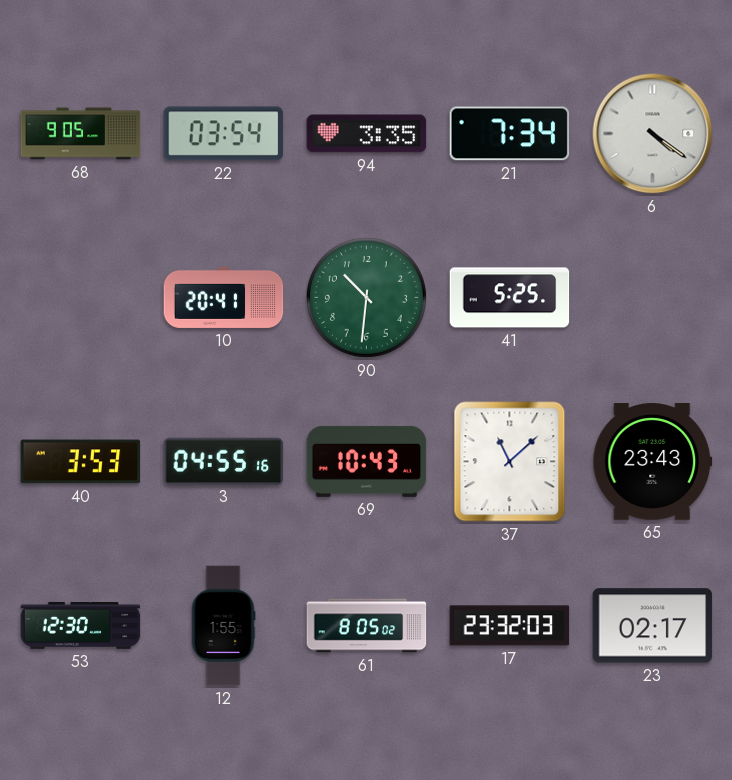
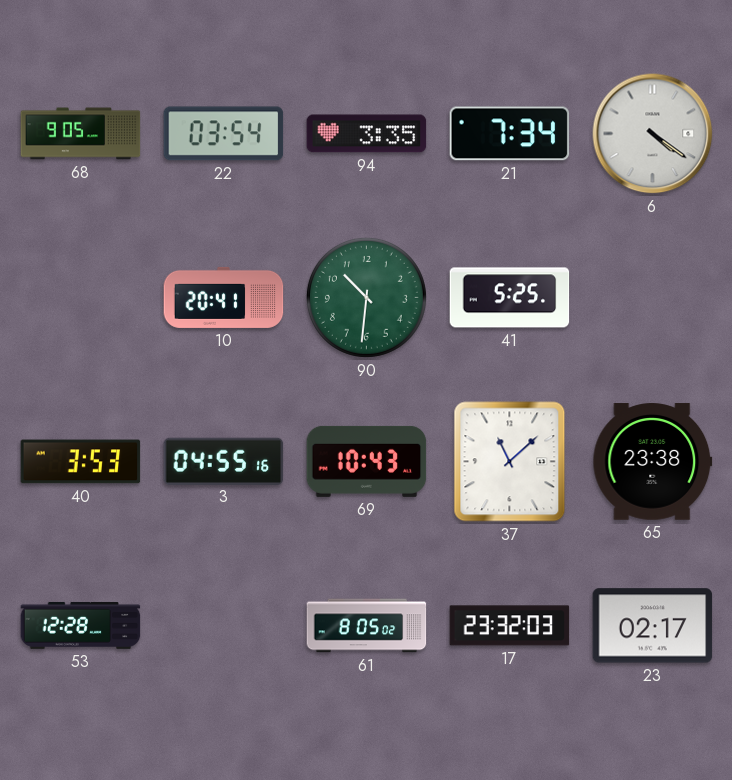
65: 23:43 -> 23:38 (653, 462)
53: 12:30 -> 12:28 (81, 625)
12: 1:55 -> none (223, 626)
